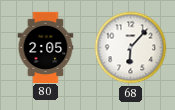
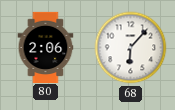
80: 2:05 -> 2:06 (46, 47)
